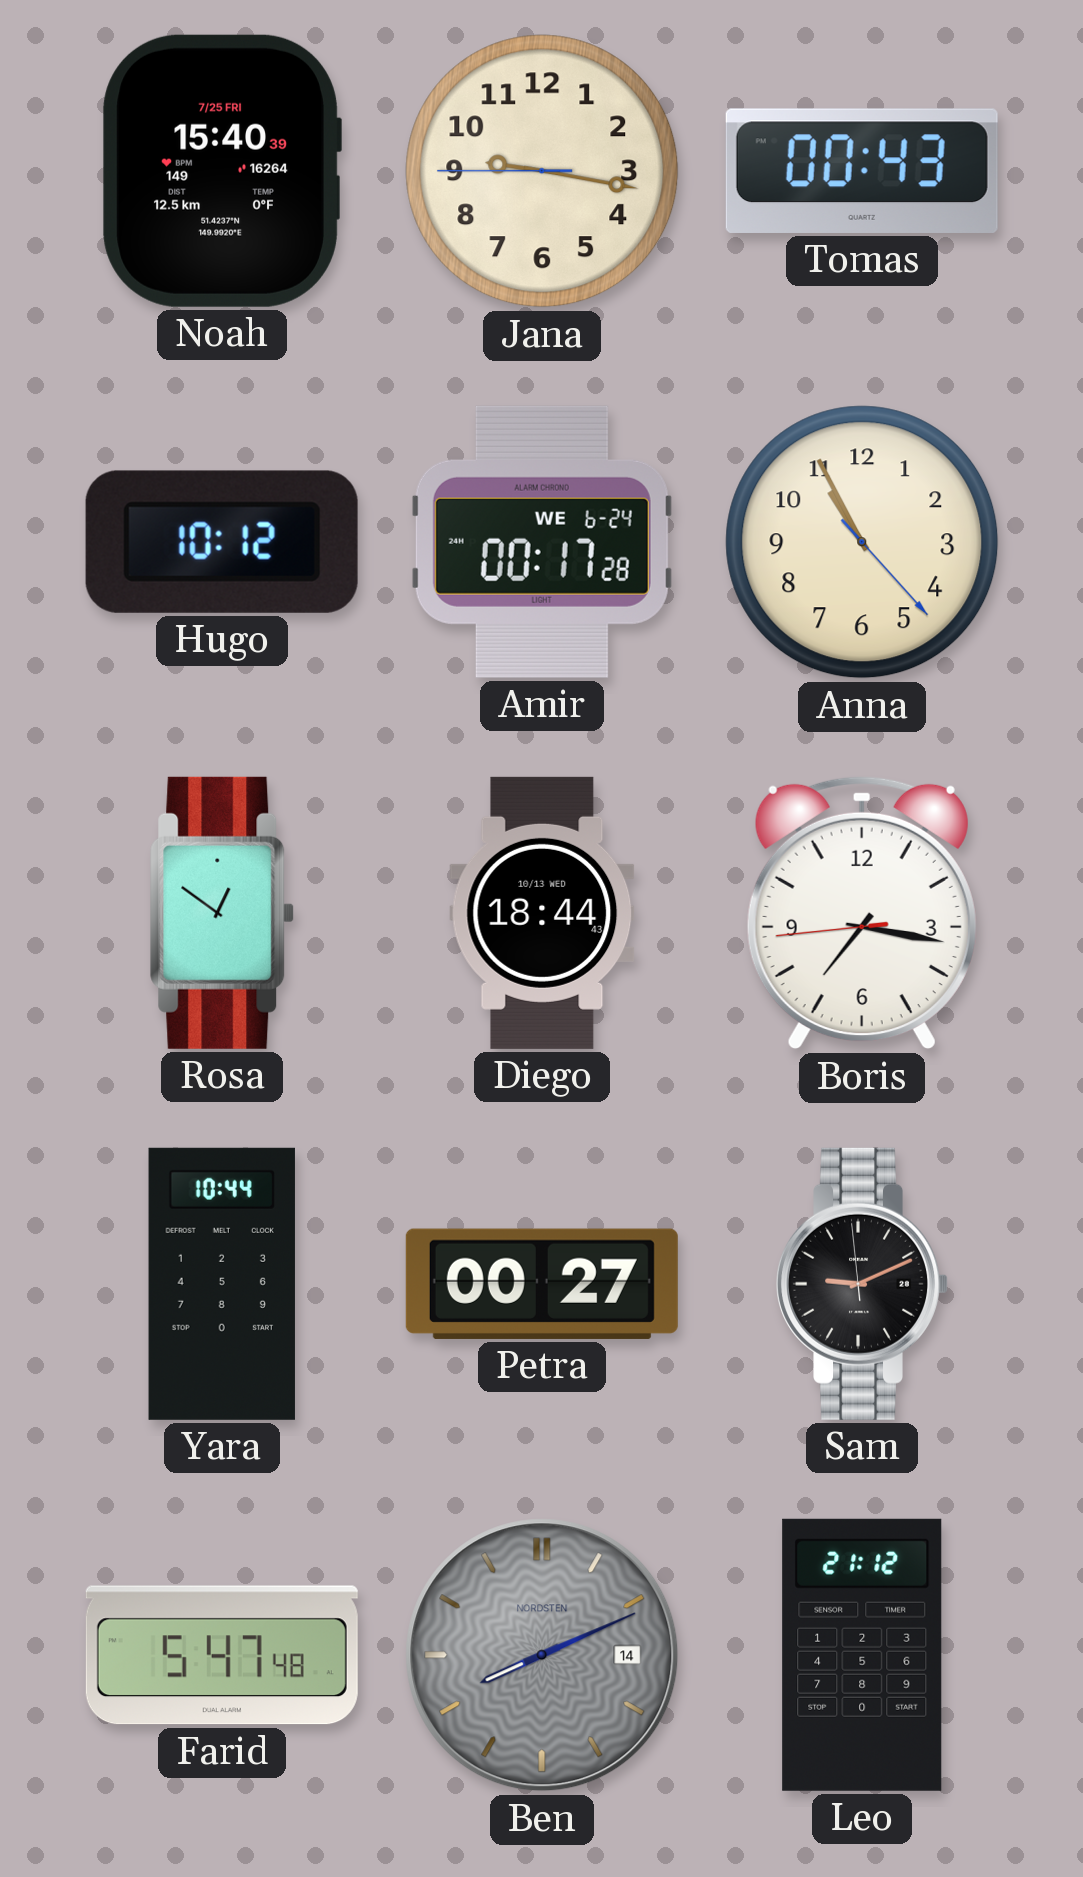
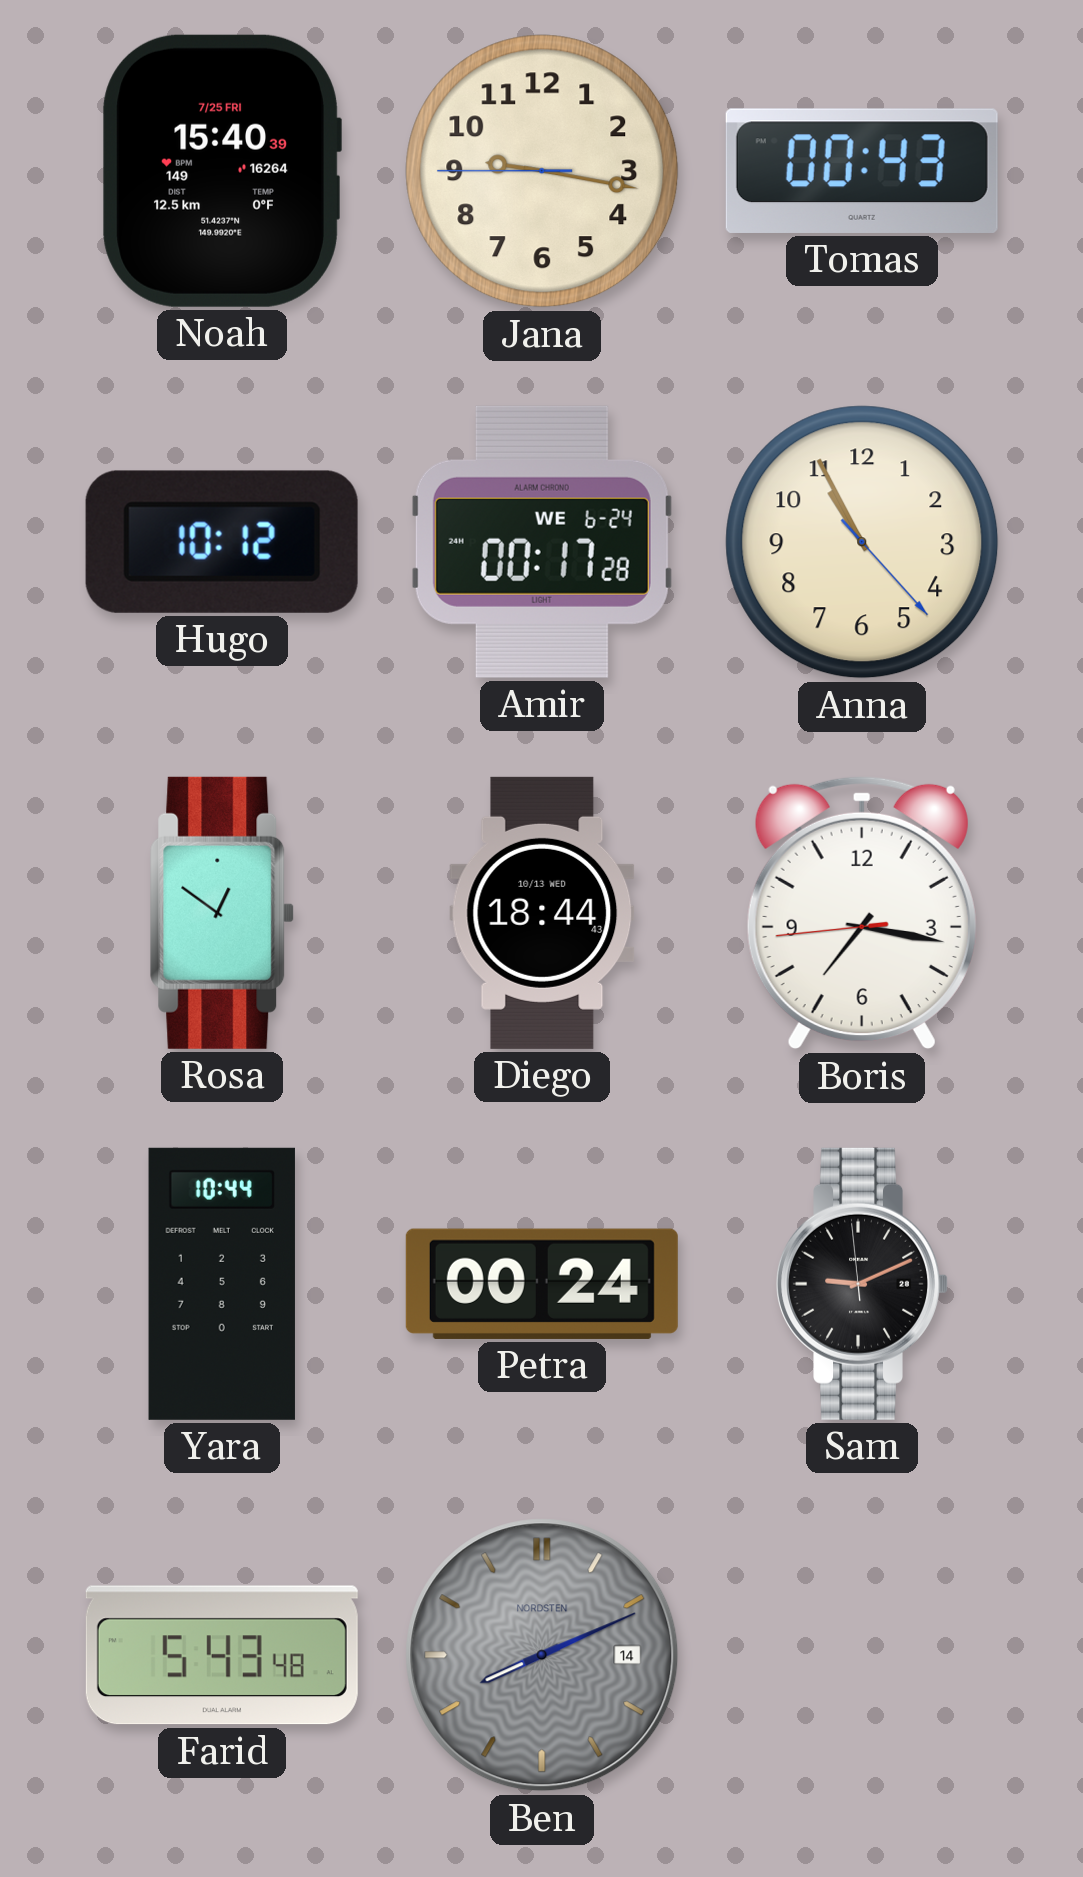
Petra: 00:27 -> 00:24 (542, 1284)
Farid: 5:47 -> 5:43 (222, 1655)
Leo: 21:12 -> none (862, 1655)
